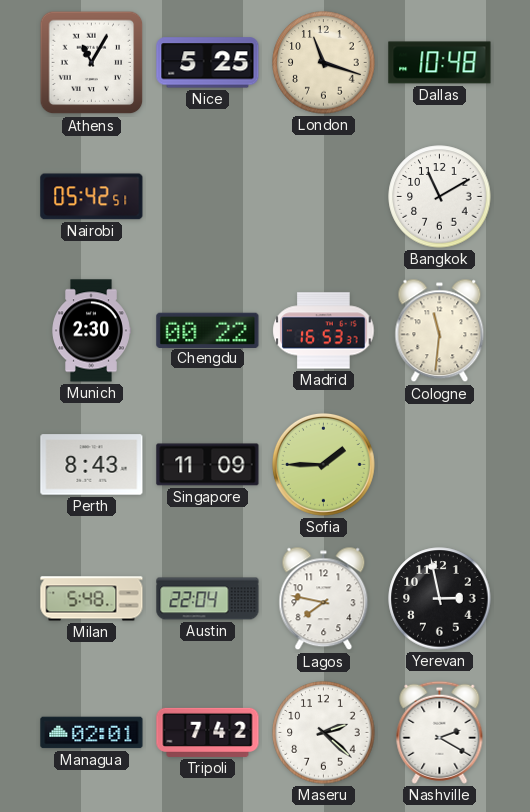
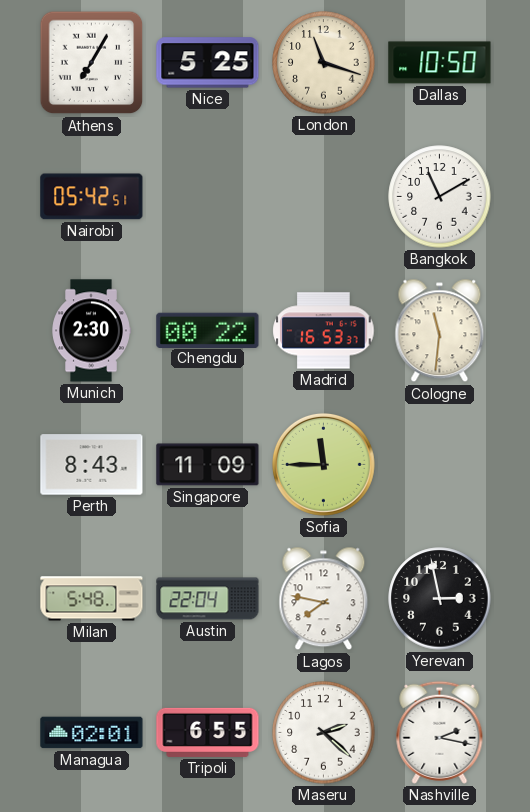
Athens: 11:05 -> 7:05 (92, 63)
Dallas: 10:48 -> 10:50 (440, 63)
Sofia: 1:45 -> 11:45 (323, 464)
Tripoli: 7:42 -> 6:55 (208, 732)
Nashville: 2:20 -> 2:17 (440, 732)
